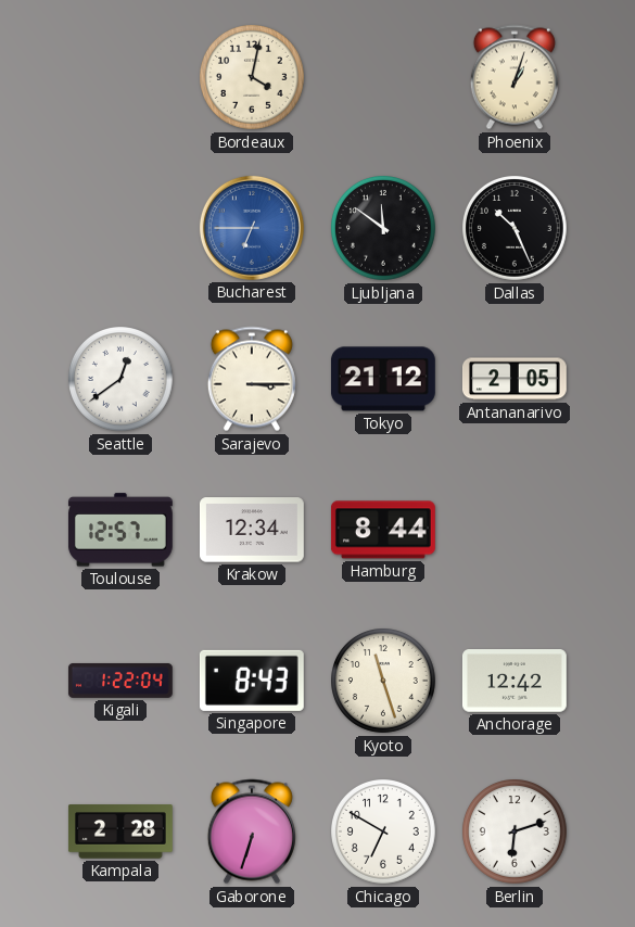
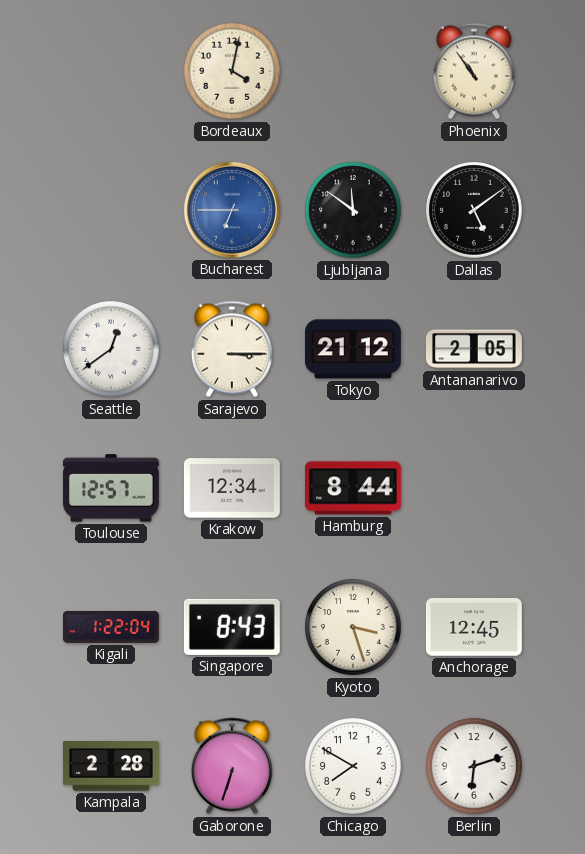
Phoenix: 1:03 -> 10:54 (474, 71)
Dallas: 10:26 -> 5:09 (475, 211)
Kyoto: 11:27 -> 3:27 (354, 628)
Anchorage: 12:42 -> 12:45 (474, 627)
Chicago: 6:50 -> 7:50 (354, 767)
